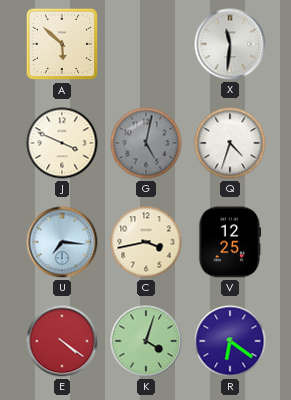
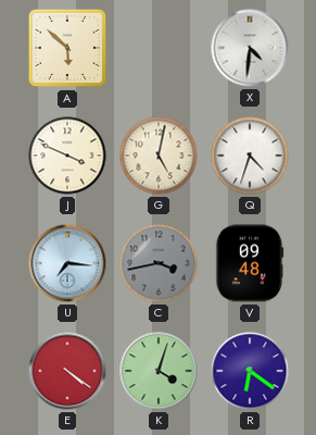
X: 11:31 -> 4:31 (250, 48)
G dial: grey -> cream (159, 156)
C dial: cream -> grey (159, 263)
V: 12:25 -> 09:48 (250, 263)
